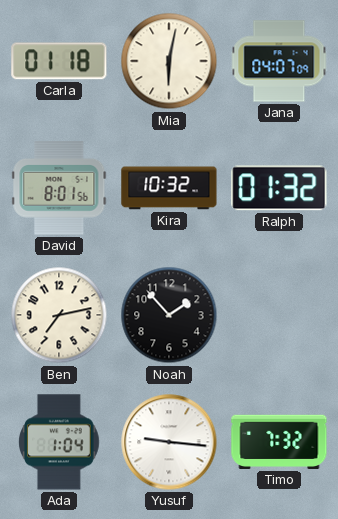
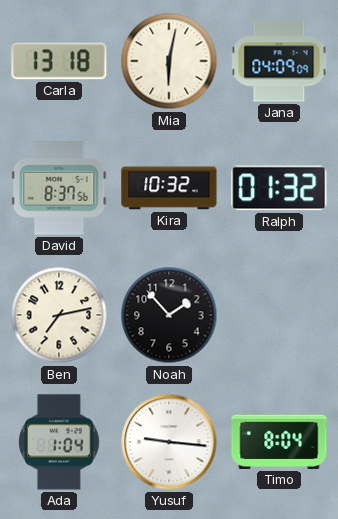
Carla: 01:18 -> 13:18 (59, 61)
Jana: 04:07 -> 04:09 (279, 61)
David: 8:01 -> 8:37 (59, 188)
Timo: 7:32 -> 8:04 (279, 442)
